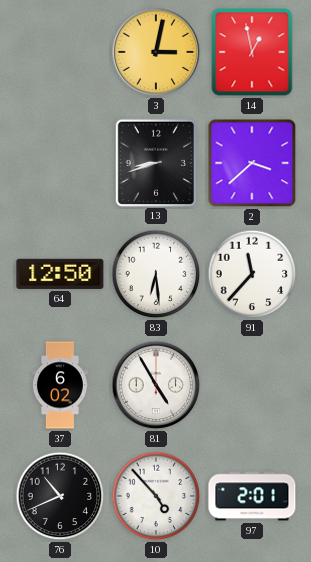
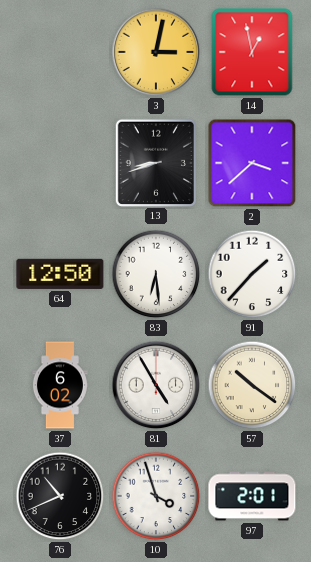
91: 11:37 -> 1:37 (252, 274)
57: none -> 10:21 (252, 385)
10: 4:53 -> 3:57 (156, 496)
